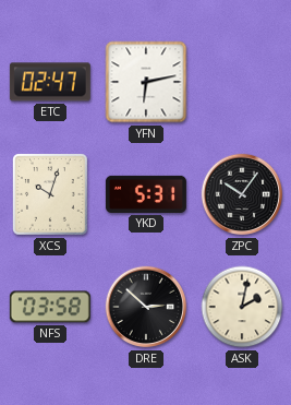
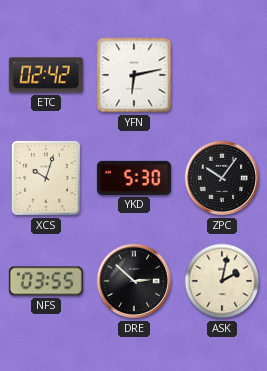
ETC: 02:47 -> 02:42 (46, 75)
YKD: 5:31 -> 5:30 (134, 178)
NFS: 03:58 -> 03:55 (46, 281)
